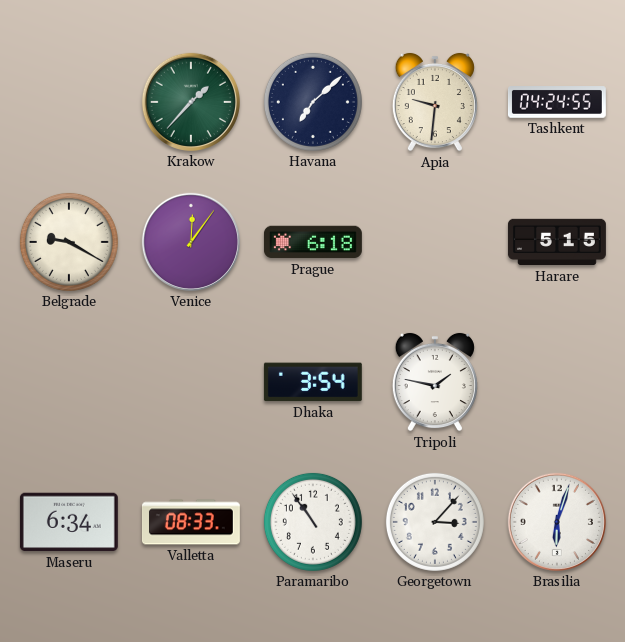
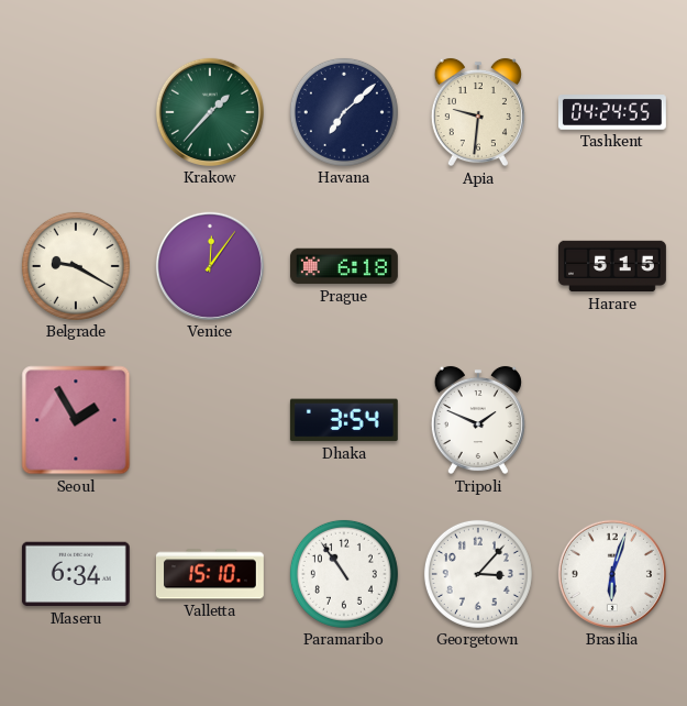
Seoul: none -> 1:55 (76, 420)
Tripoli: 1:47 -> 1:49 (478, 420)
Valletta: 08:33 -> 15:10 (210, 574)
